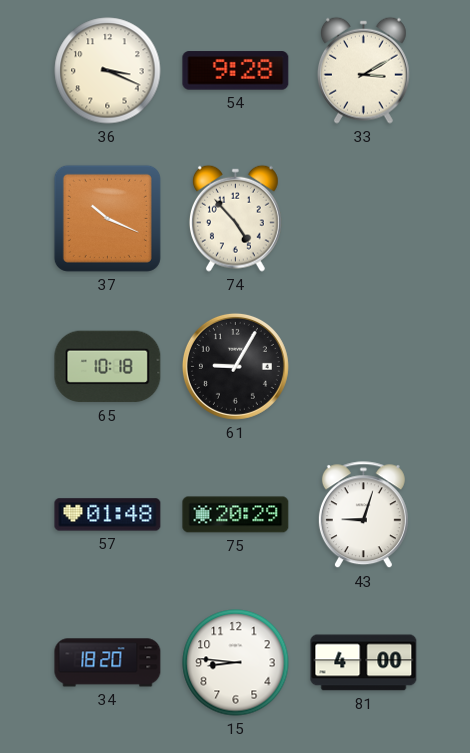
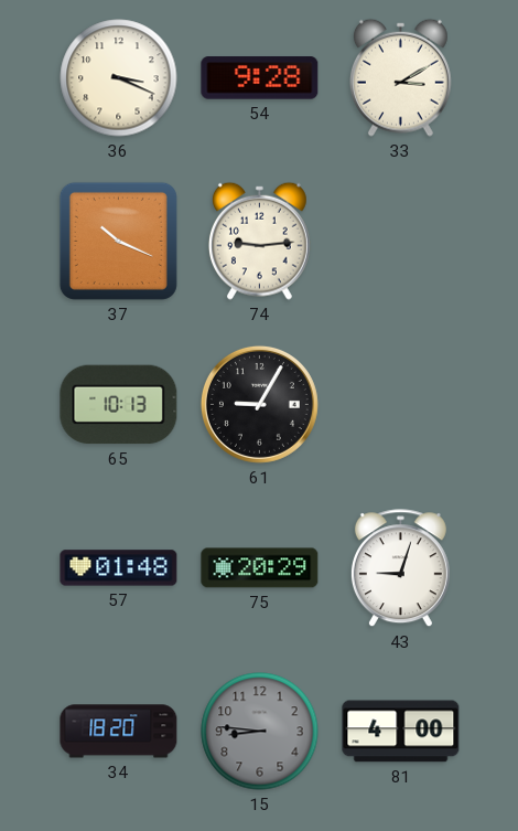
74: 4:53 -> 9:14 (259, 241)
65: 10:18 -> 10:13 (119, 405)
15 dial: white -> grey (260, 732)
